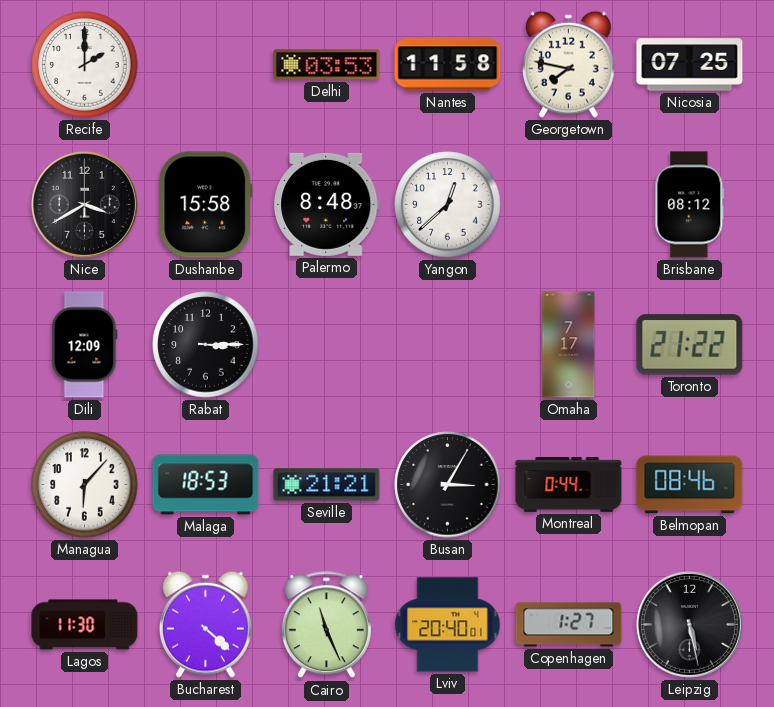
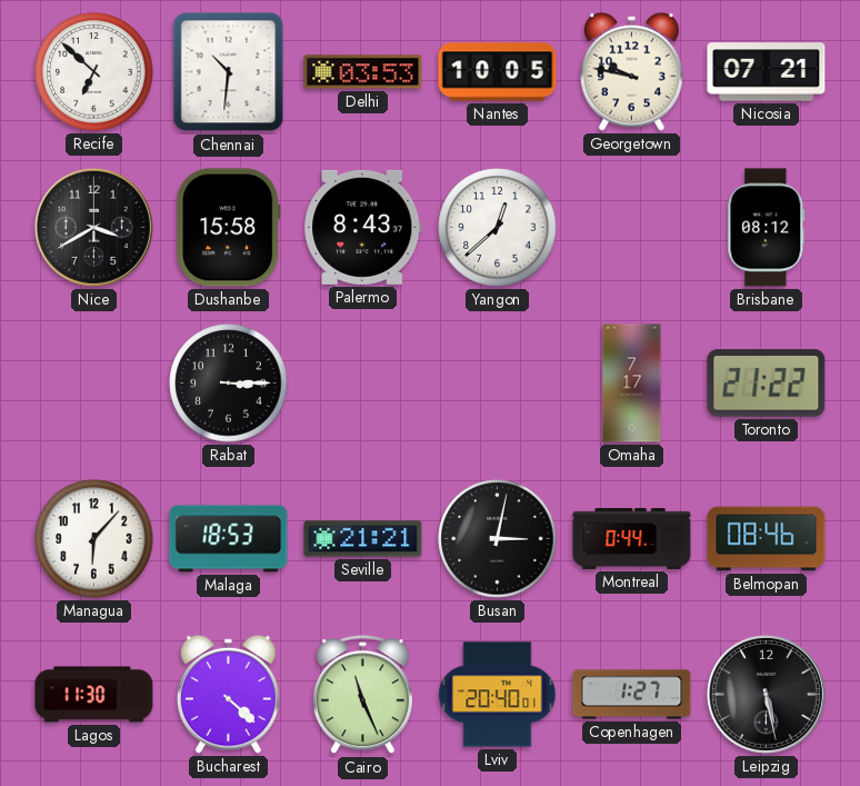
Recife: 2:00 -> 6:52 (94, 72)
Chennai: none -> 10:31 (229, 72)
Nantes: 11:58 -> 10:05 (498, 72)
Georgetown: 7:47 -> 9:47 (631, 71)
Nicosia: 07:25 -> 07:21 (767, 72)
Palermo: 8:48 -> 8:43 (363, 227)
Dili: 12:09 -> none (85, 345)
Busan: 3:05 -> 3:02 (498, 539)
